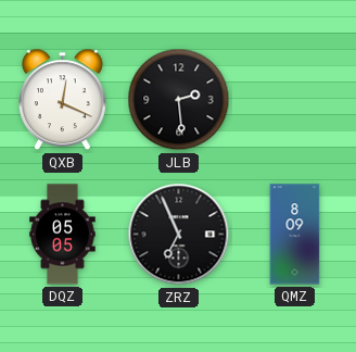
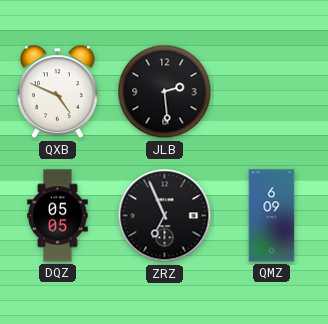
QXB: 12:19 -> 4:49 (57, 92)
QMZ: 8:09 -> 6:09 (272, 216)
